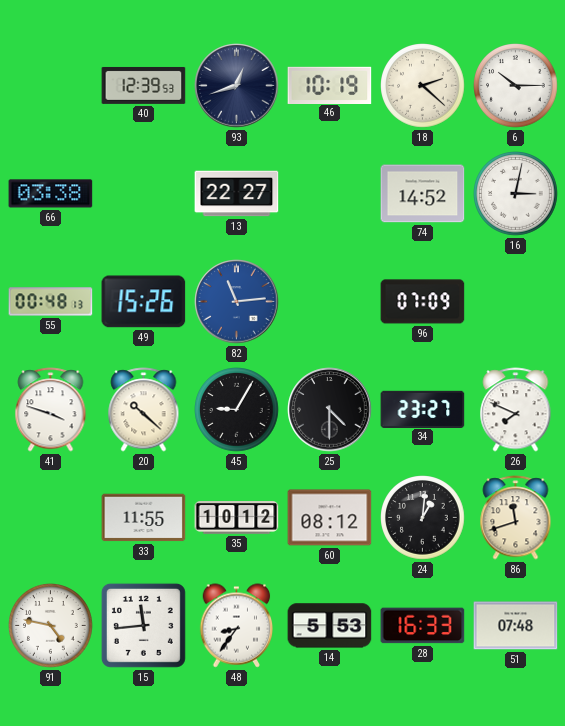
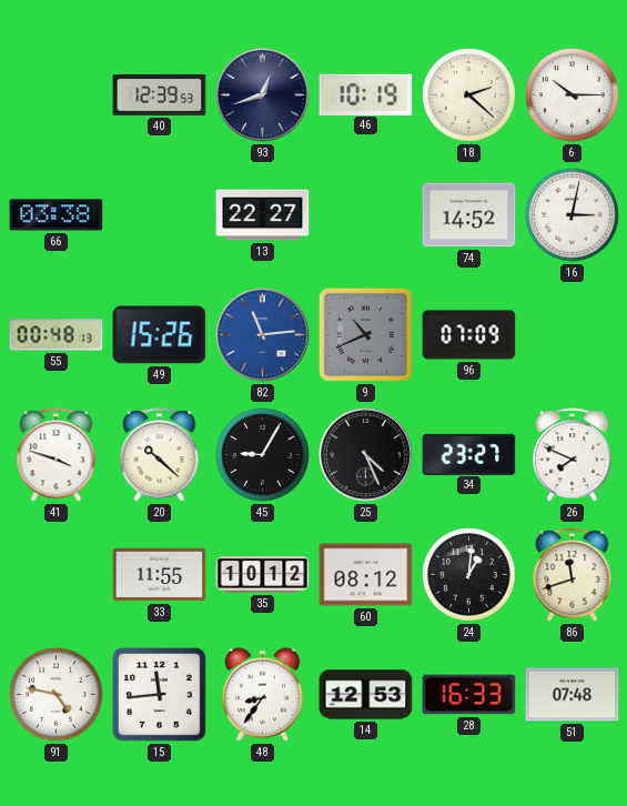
9: none -> 10:41 (365, 334)
25: 4:30 -> 4:26 (366, 455)
14: 5:53 -> 12:53 (366, 695)
